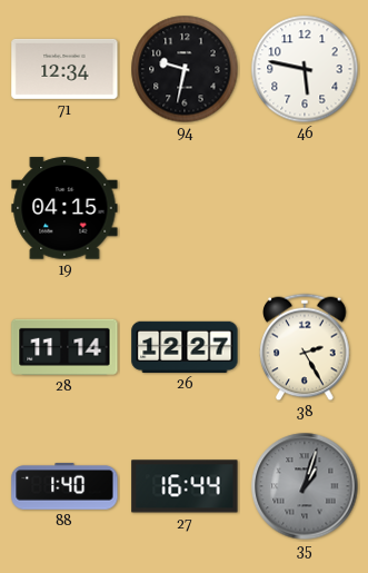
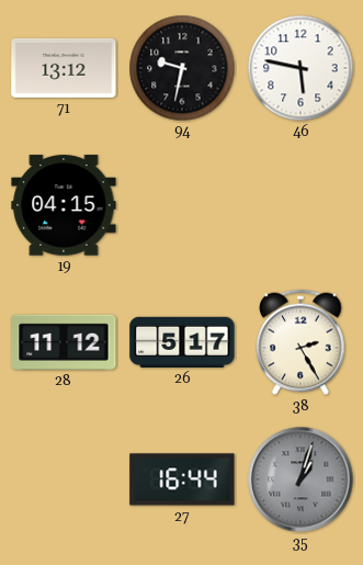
71: 12:34 -> 13:12 (64, 68)
28: 11:14 -> 11:12 (64, 342)
26: 12:27 -> 5:17 (182, 342)
88: 1:40 -> none (64, 486)
